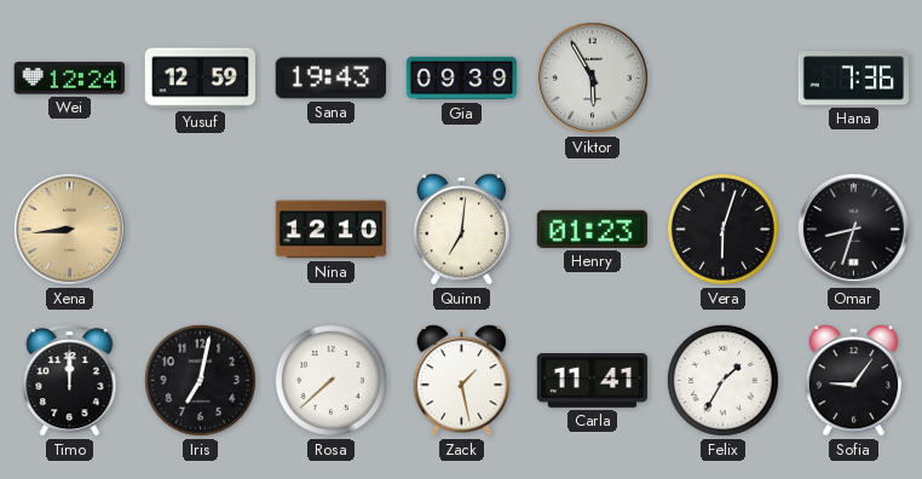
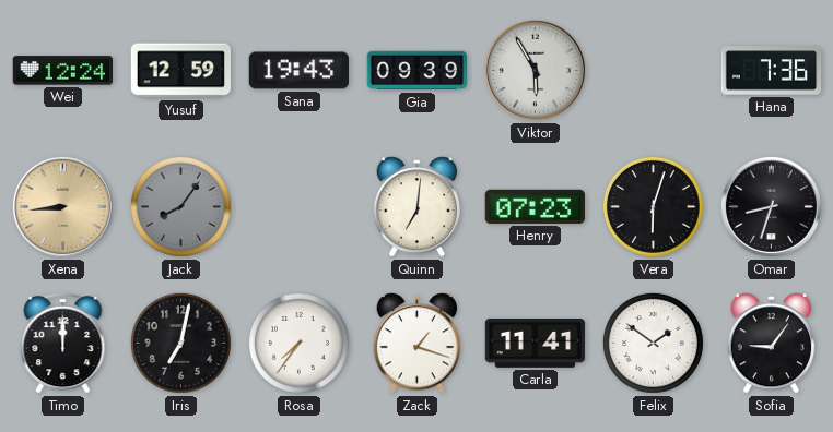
Jack: none -> 8:06 (180, 206)
Nina: 12:10 -> none (332, 230)
Henry: 01:23 -> 07:23 (535, 206)
Rosa: 7:38 -> 7:36 (298, 343)
Zack: 1:28 -> 1:18 (418, 344)
Felix: 1:35 -> 1:51 (653, 343)
